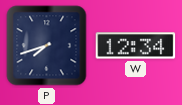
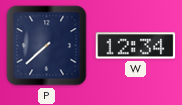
P: 7:42 -> 7:38 (47, 46)
